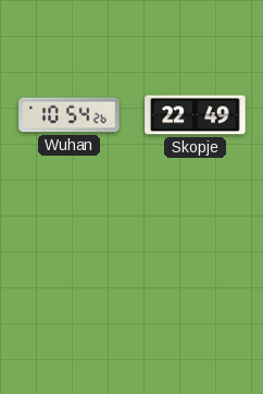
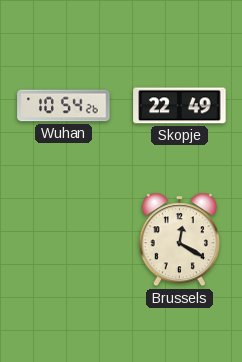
Brussels: none -> 12:20 (179, 240)
